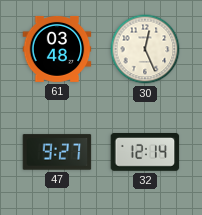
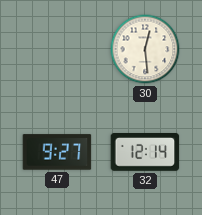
61: 03:48 -> none (57, 49)
30: 12:26 -> 12:29 (145, 49)
